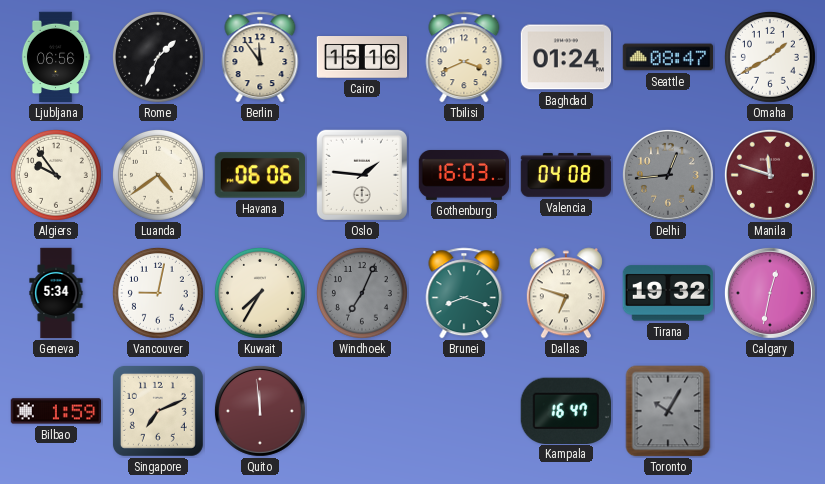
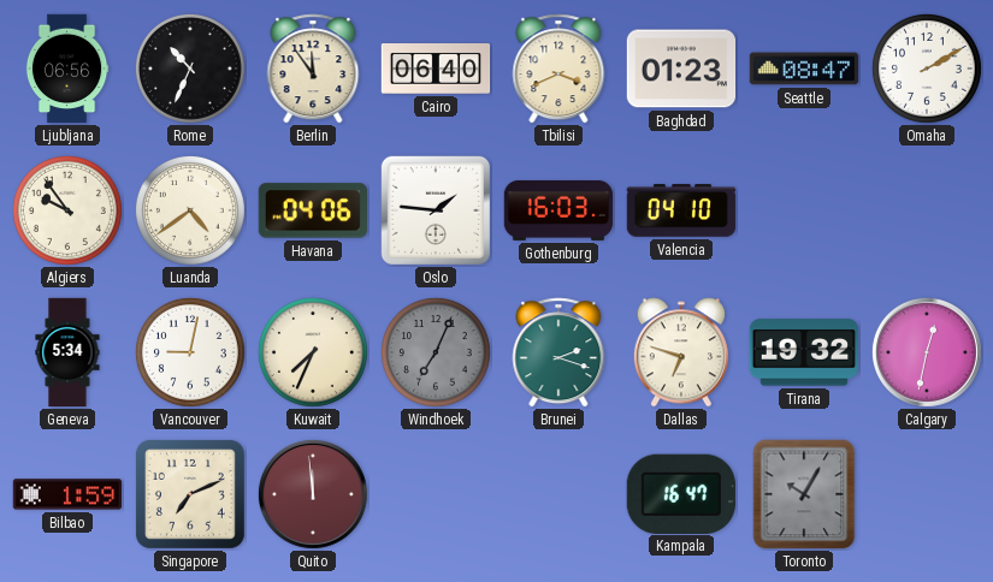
Rome: 1:34 -> 10:34 (190, 69)
Cairo: 15:16 -> 06:40 (436, 70)
Baghdad: 01:24 -> 01:23 (681, 69)
Omaha: 1:40 -> 2:10 (927, 69)
Havana: 06:06 -> 04:06 (312, 210)
Valencia: 04:08 -> 04:10 (681, 210)
Delhi: 12:44 -> none (668, 175)
Manila: 11:48 -> none (770, 175)
Kuwait: 7:35 -> 7:34 (313, 352)
Brunei: 8:18 -> 2:18 (558, 352)
